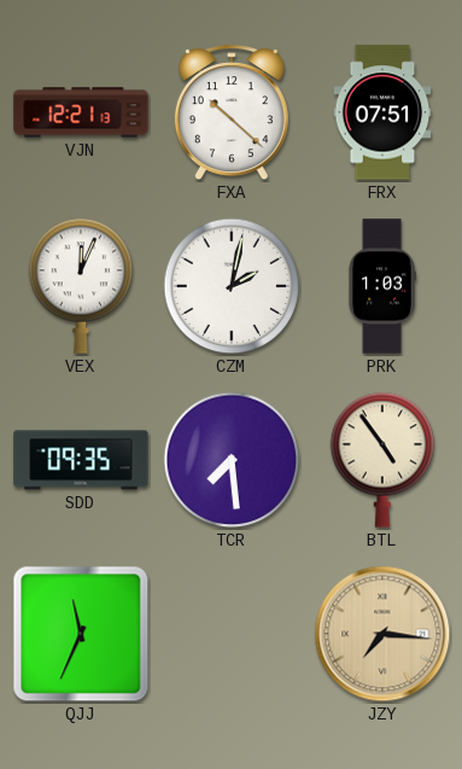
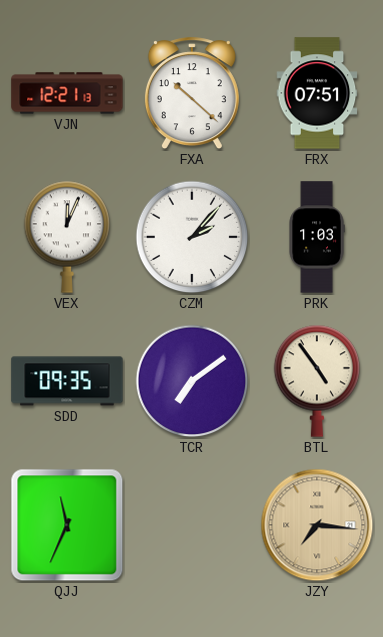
CZM: 2:02 -> 2:07 (192, 237)
TCR: 7:29 -> 7:09 (192, 381)
